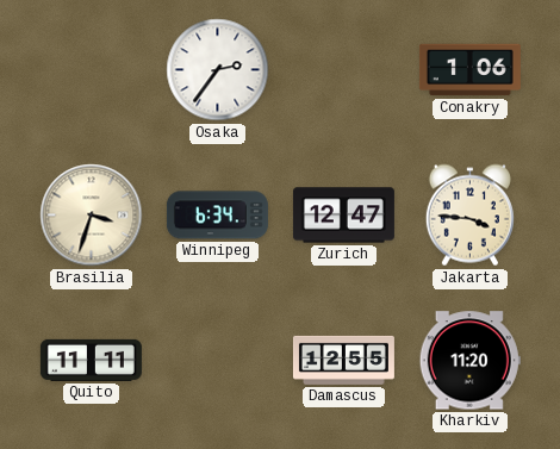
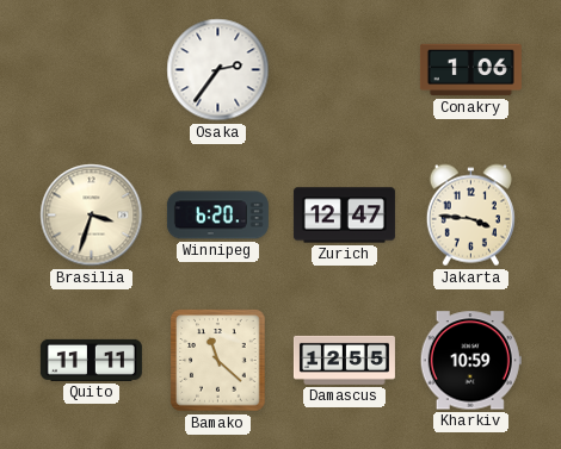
Winnipeg: 6:34 -> 6:20 (217, 216)
Bamako: none -> 11:22 (218, 361)
Kharkiv: 11:20 -> 10:59 (470, 361)
